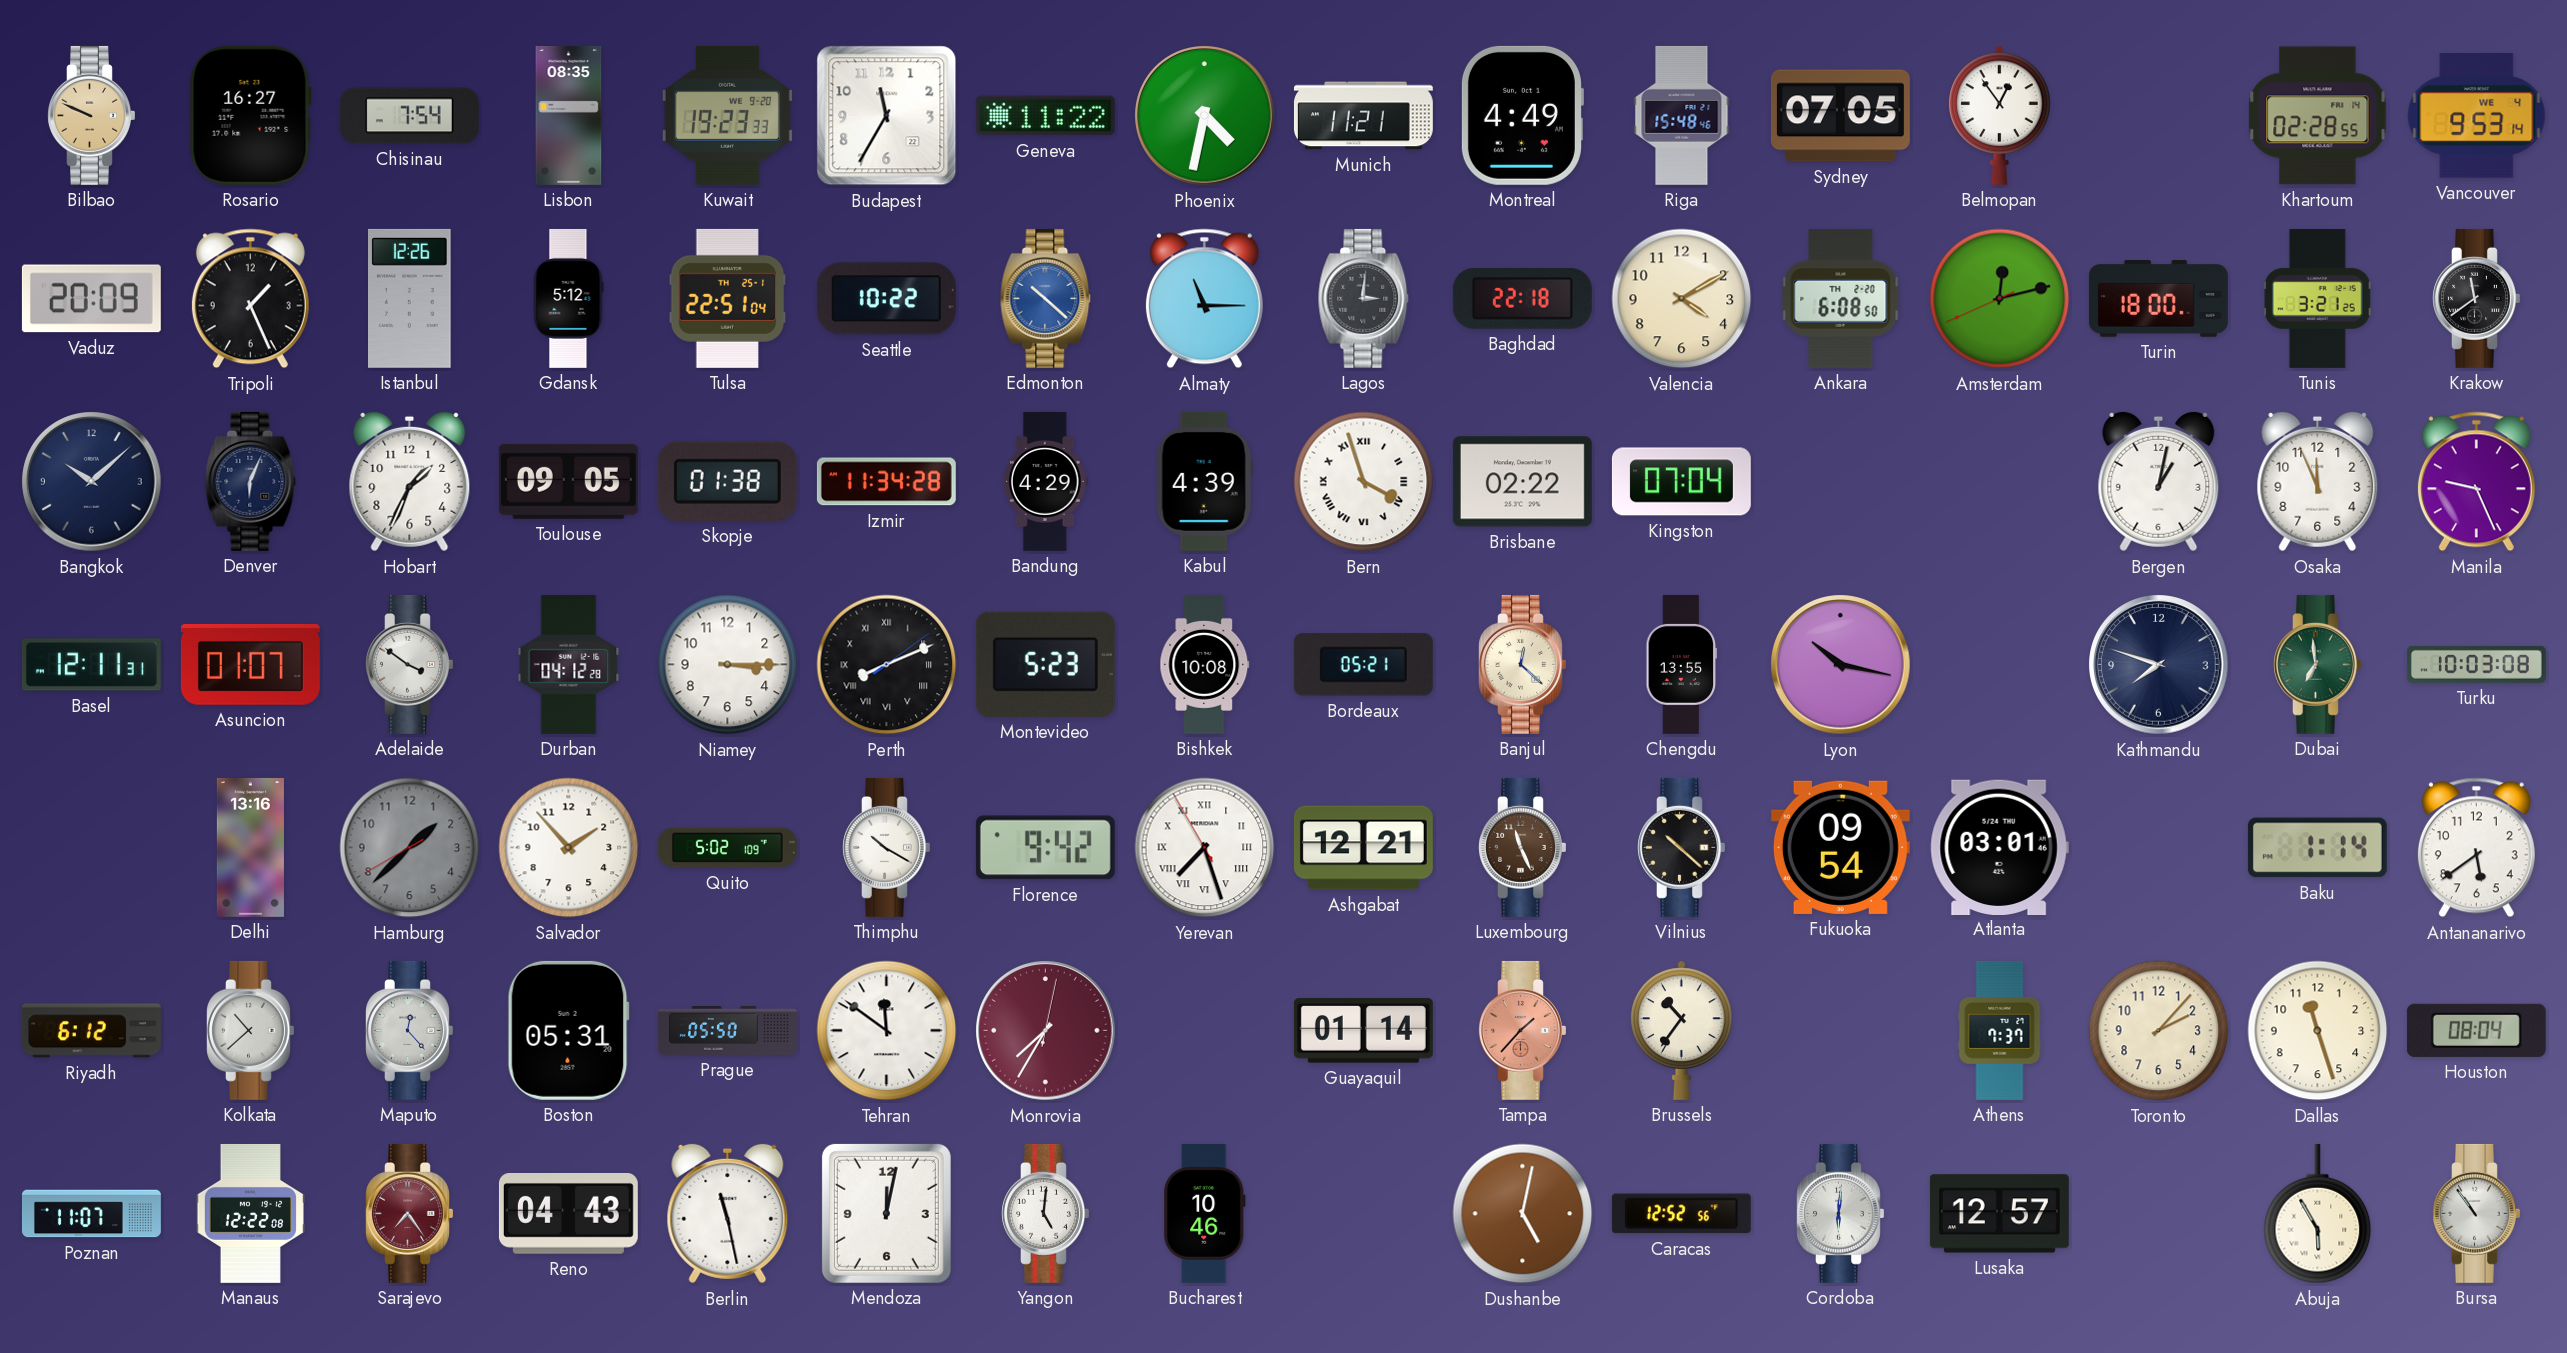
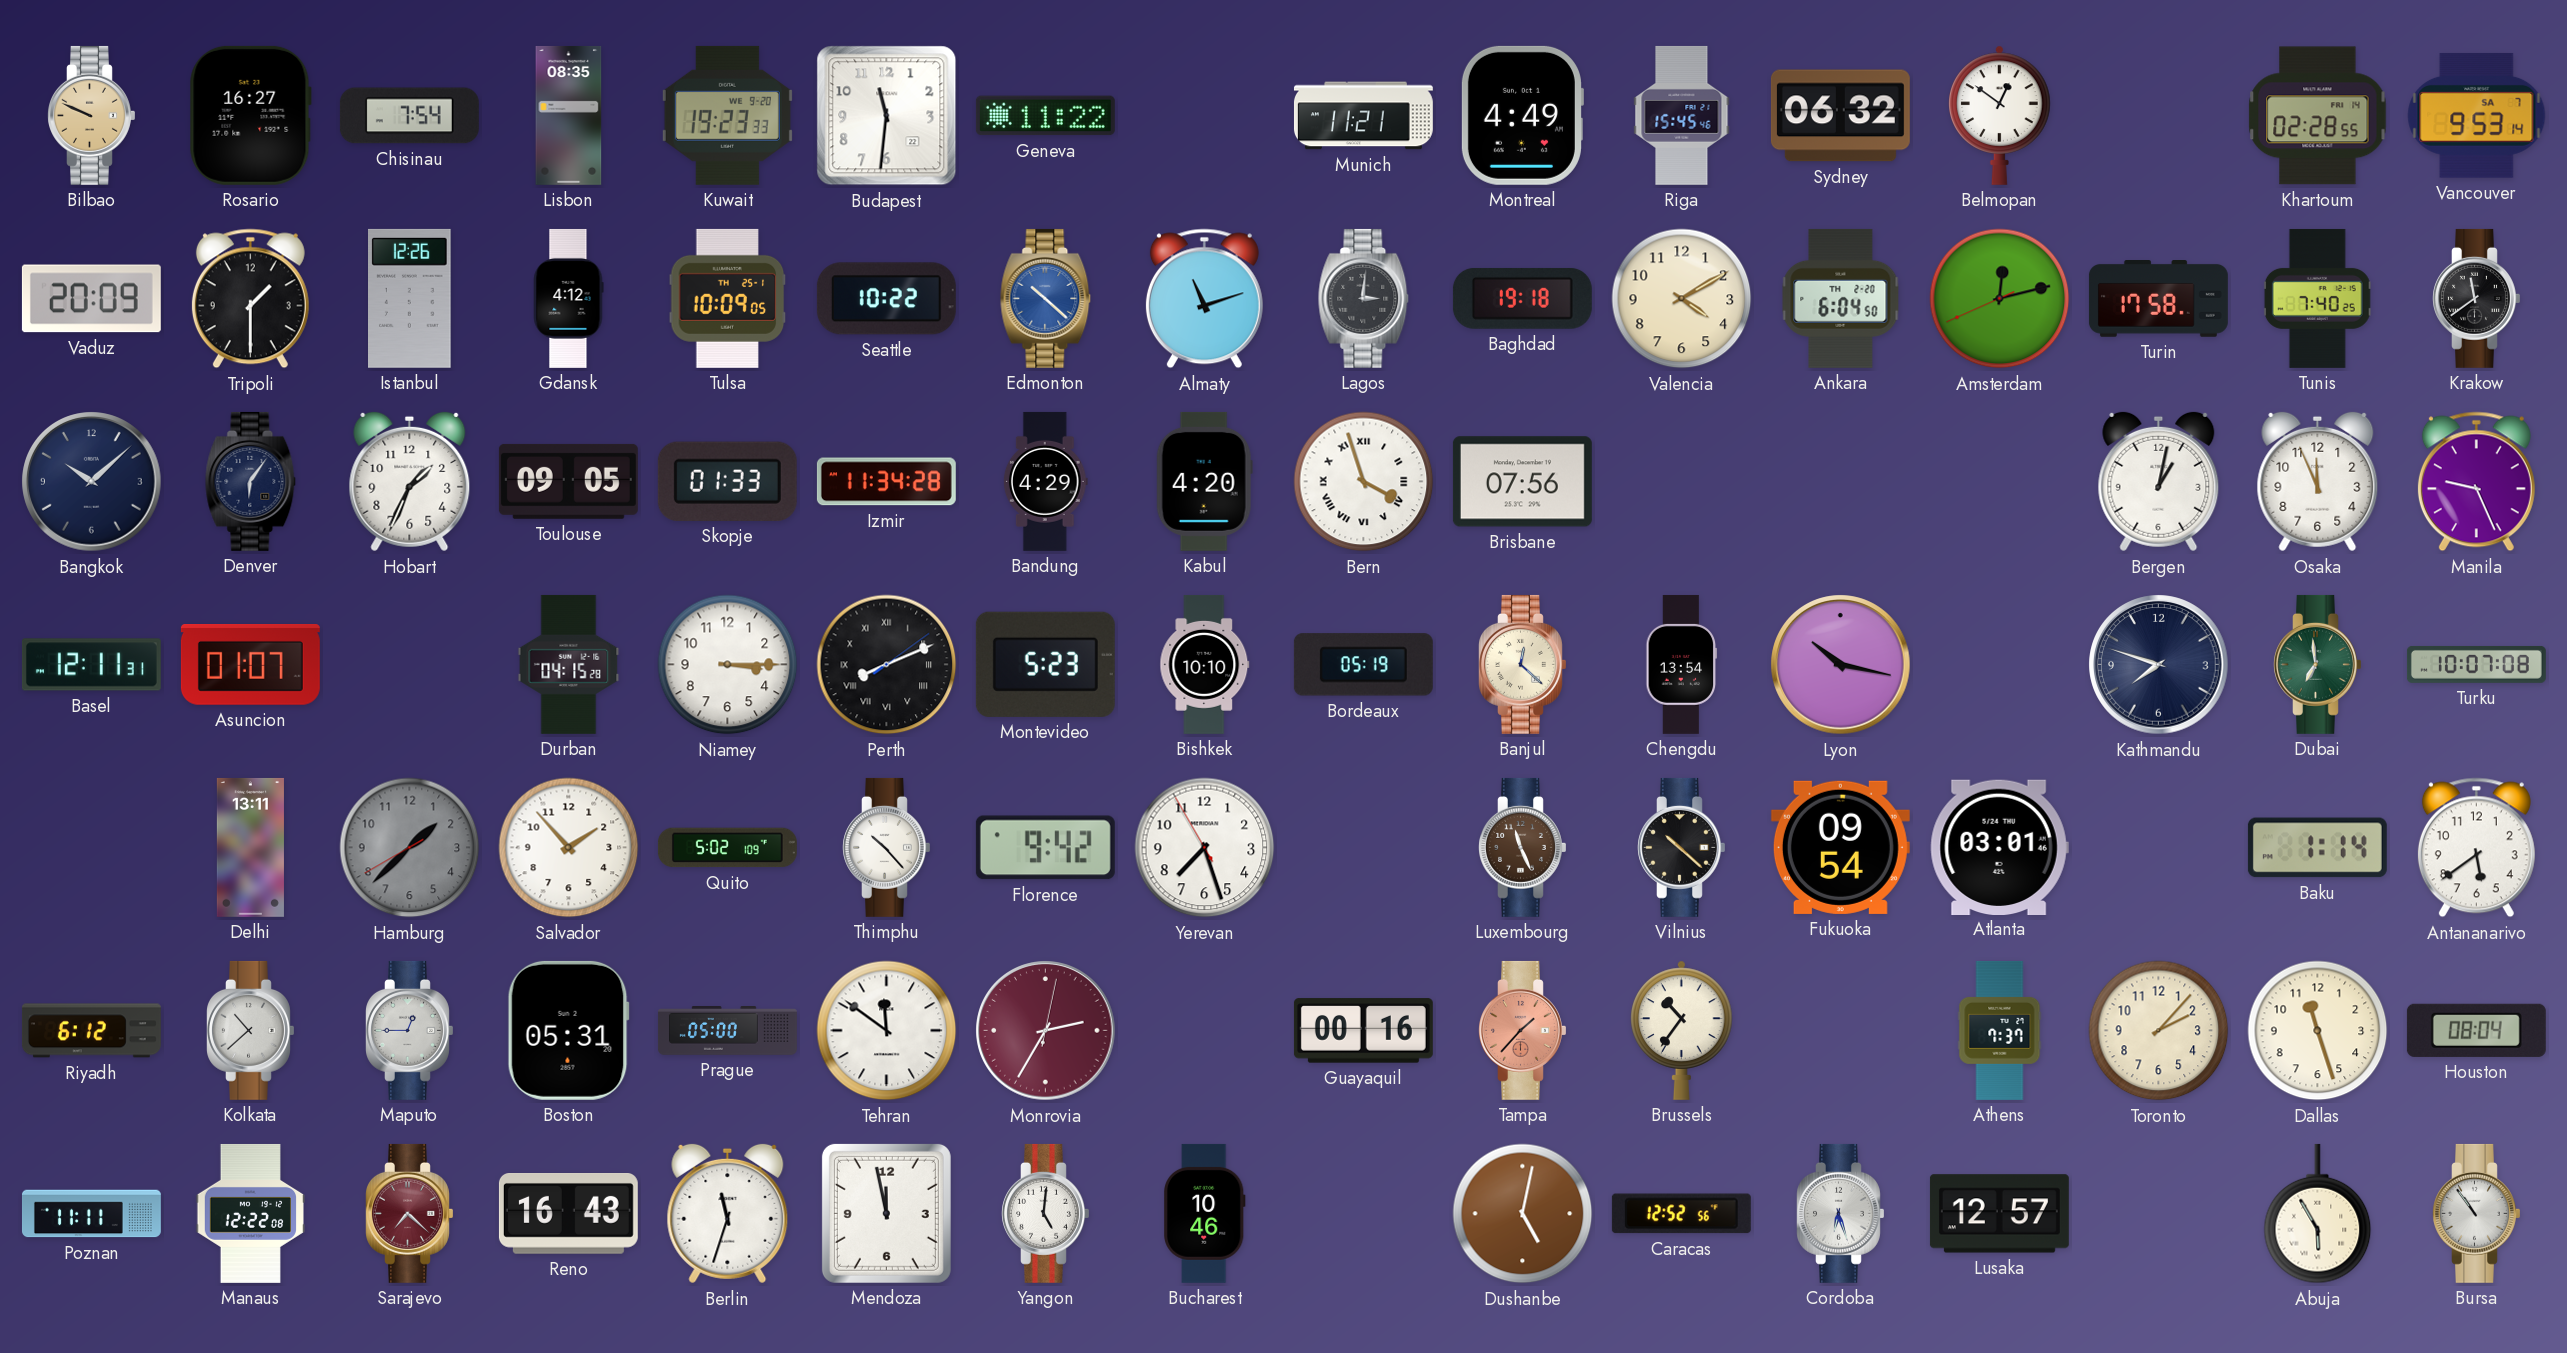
Budapest: 11:35 -> 11:31 (887, 116)
Phoenix: 4:32 -> none (1205, 116)
Riga: 15:48 -> 15:45 (1682, 115)
Sydney: 07:05 -> 06:32 (1840, 116)
Belmopan: 12:54 -> 12:51 (2000, 115)
Vancouver date: WE 4 -> SA 7 (2477, 115)
Tripoli: 1:26 -> 1:30 (250, 299)
Gdansk: 5:12 -> 4:12 (568, 298)
Tulsa: 22:51 -> 10:09 (728, 298)
Almaty: 11:15 -> 11:12 (1204, 299)
Baghdad: 22:18 -> 19:18 (1522, 298)
Ankara: 6:08 -> 6:04 (1841, 298)
Turin: 18:00 -> 17:58 (2158, 299)
Tunis: 3:21 -> 7:40 (2317, 298)
Denver: 6:04 -> 6:06 (251, 481)
Skopje: 01:38 -> 01:33 (727, 481)
Kabul: 4:39 -> 4:20 (1204, 481)
Brisbane: 02:22 -> 07:56 (1522, 482)
Kingston: 07:04 -> none (1681, 482)
Adelaide: 3:51 -> none (410, 664)
Durban: 04:12 -> 04:15 (569, 664)
Bishkek: 10:08 -> 10:10 (1205, 664)
Bordeaux: 05:21 -> 05:19 (1363, 665)
Chengdu: 13:55 -> 13:54 (1682, 664)
Turku: 10:03 -> 10:07 (2476, 664)
Delhi: 13:16 -> 13:11 (250, 847)
Thimphu: 10:20 -> 10:23 (887, 847)
Yerevan numerals: Roman -> Arabic (1205, 848)
Ashgabat: 12:21 -> none (1363, 848)
Maputo: 12:23 -> 12:45 (410, 1030)
Prague: 05:50 -> 05:00 (727, 1031)
Monrovia: 7:35 -> 2:35 (1046, 1031)
Guayaquil: 01:14 -> 00:16 (1363, 1031)
Poznan: 11:07 -> 11:11 (91, 1214)
Sarajevo: 7:24 -> 7:22 (410, 1213)
Reno: 04:43 -> 16:43 (568, 1214)
Berlin: 11:28 -> 11:33 (728, 1214)
Mendoza: 12:02 -> 11:58 (886, 1213)
Cordoba: 6:01 -> 6:27 (1841, 1213)
